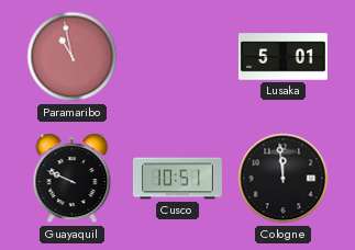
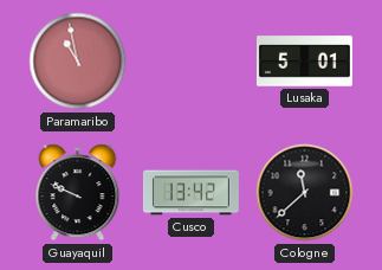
Cusco: 10:51 -> 13:42 (190, 193)
Cologne: 11:59 -> 11:38 (305, 193)
